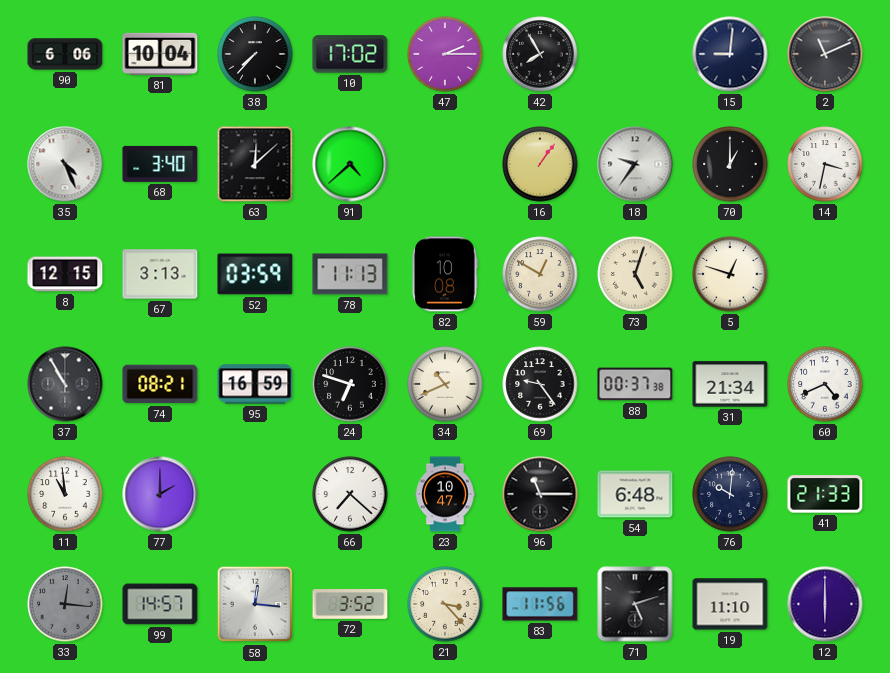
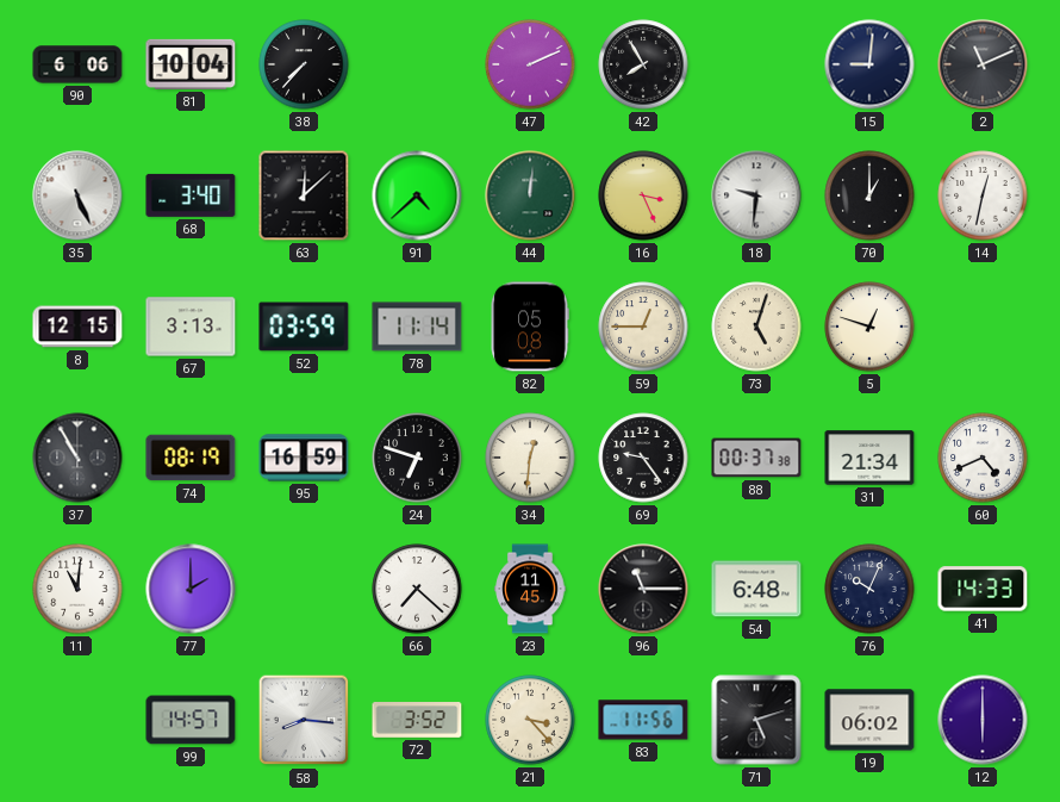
10: 17:02 -> none (350, 54)
47: 2:15 -> 2:11 (530, 64)
35: 4:26 -> 5:26 (77, 195)
44: none -> 12:01 (530, 195)
16: 1:06 -> 3:26 (643, 195)
18: 9:36 -> 9:31 (756, 195)
14: 3:32 -> 12:32 (983, 195)
78: 11:13 -> 11:14 (417, 327)
82: 10:08 -> 05:08 (530, 327)
59: 12:50 -> 12:45 (643, 327)
74: 08:21 -> 08:19 (191, 458)
34: 10:41 -> 12:31 (530, 458)
11: 10:59 -> 11:01 (77, 589)
23: 10:47 -> 11:45 (530, 589)
76: 10:01 -> 10:04 (869, 589)
41: 21:33 -> 14:33 (983, 589)
33: 12:16 -> none (65, 604)
58: 12:16 -> 8:16 (304, 720)
19: 11:10 -> 06:02 (869, 720)
